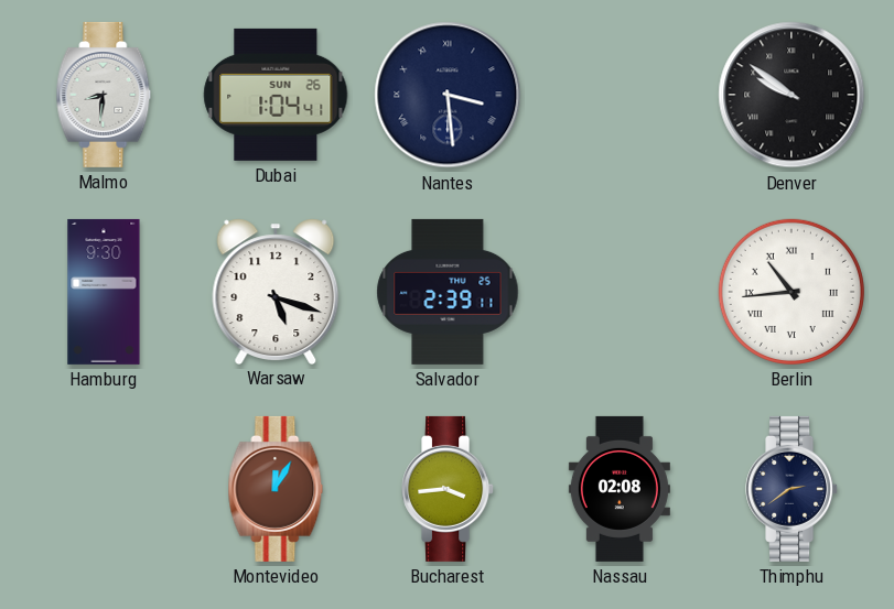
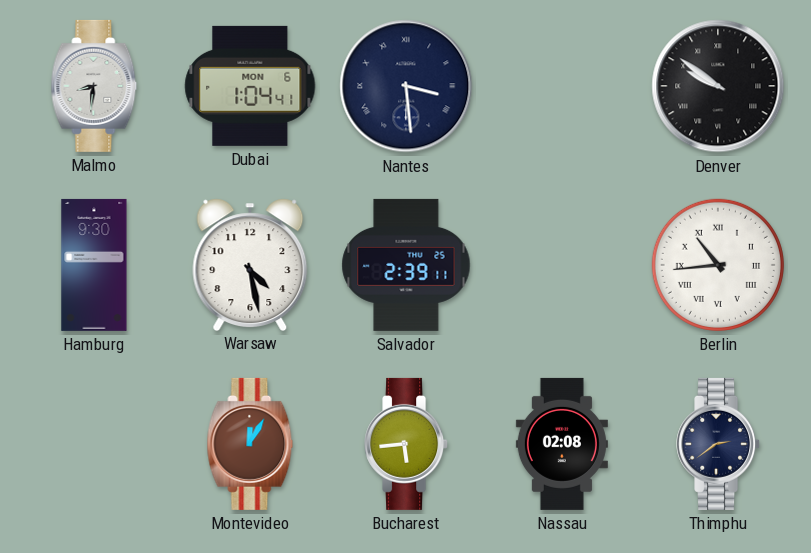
Dubai date: SUN 26 -> MON 6 (250, 86)
Warsaw: 5:18 -> 4:28 (250, 264)
Bucharest: 3:44 -> 5:44 (407, 444)
